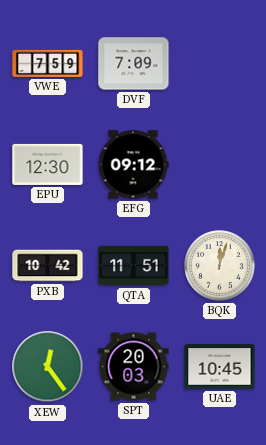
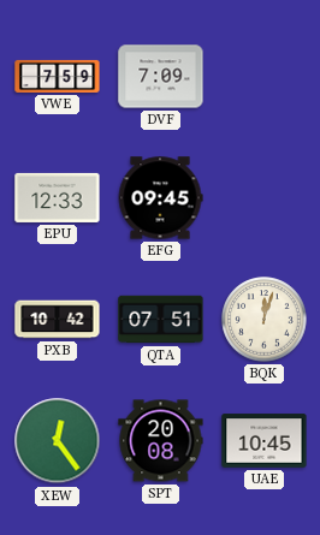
EPU: 12:30 -> 12:33 (58, 197)
EFG: 09:12 -> 09:45 (160, 198)
QTA: 11:51 -> 07:51 (161, 320)
SPT: 20:03 -> 20:08 (161, 441)
